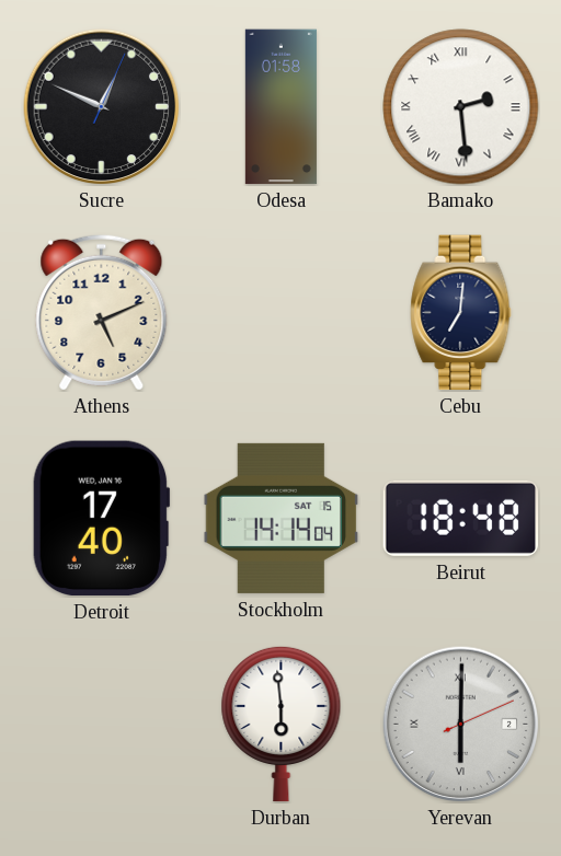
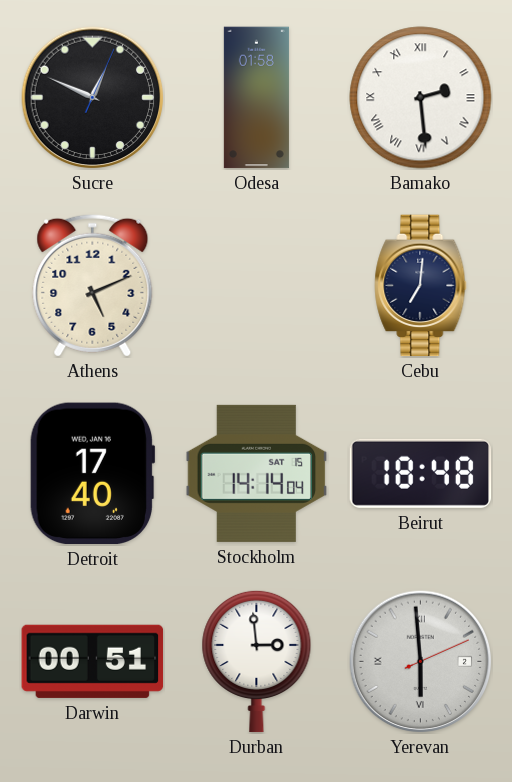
Darwin: none -> 00:51 (93, 661)
Durban: 5:59 -> 2:59 (257, 661)
Yerevan: 6:00 -> 5:59 (420, 661)
